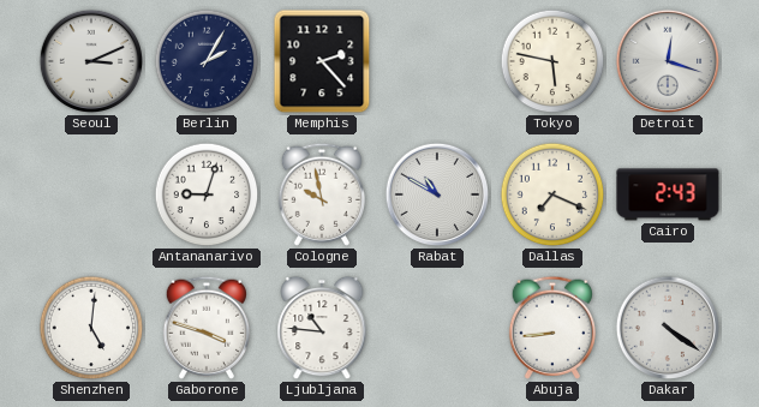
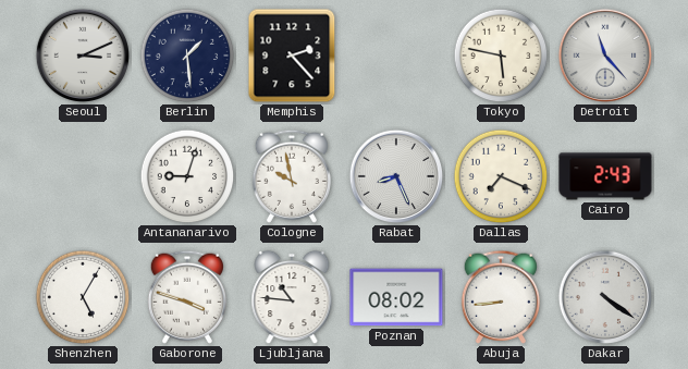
Berlin: 2:05 -> 1:29 (187, 56)
Detroit: 12:18 -> 11:23 (605, 56)
Rabat: 10:50 -> 8:26 (396, 176)
Shenzhen: 5:01 -> 5:05 (83, 297)
Poznan: none -> 08:02 (396, 297)
